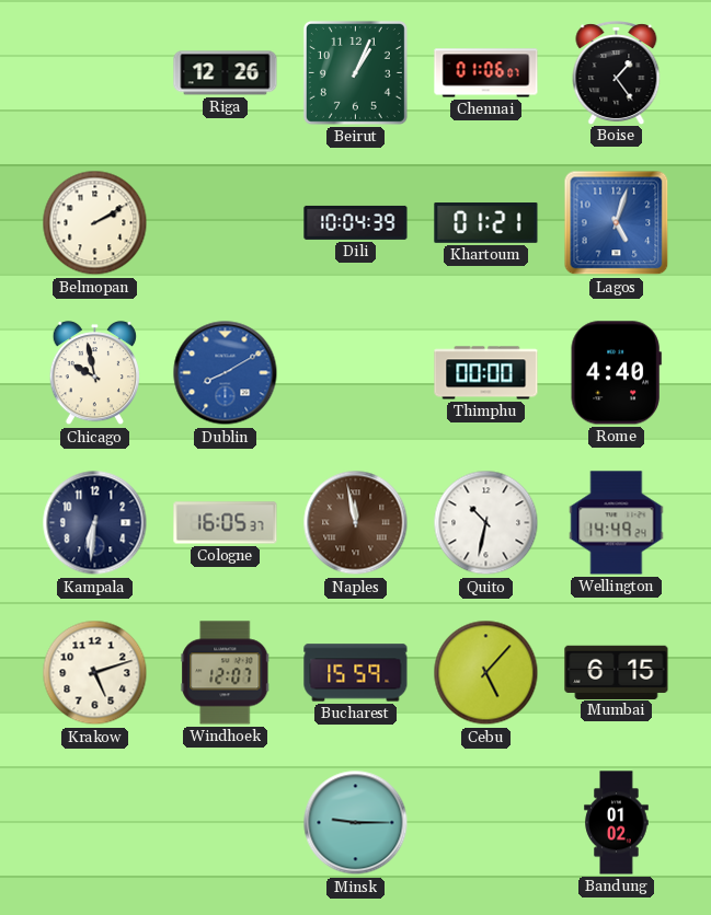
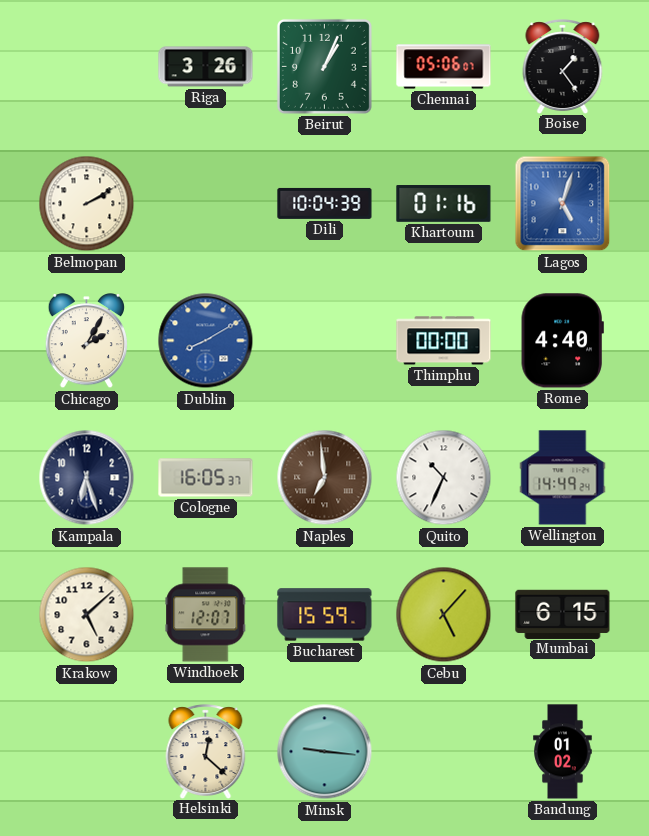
Riga: 12:26 -> 3:26 (206, 67)
Chennai: 01:06 -> 05:06 (444, 67)
Khartoum: 01:21 -> 01:16 (444, 204)
Chicago: 9:58 -> 2:05 (86, 341)
Kampala: 6:31 -> 6:27 (87, 478)
Naples: 11:58 -> 6:59 (325, 478)
Quito: 10:32 -> 10:34 (444, 478)
Krakow: 5:12 -> 5:08 (87, 615)
Helsinki: none -> 12:22 (206, 751)
Minsk: 9:15 -> 9:16 (325, 752)
